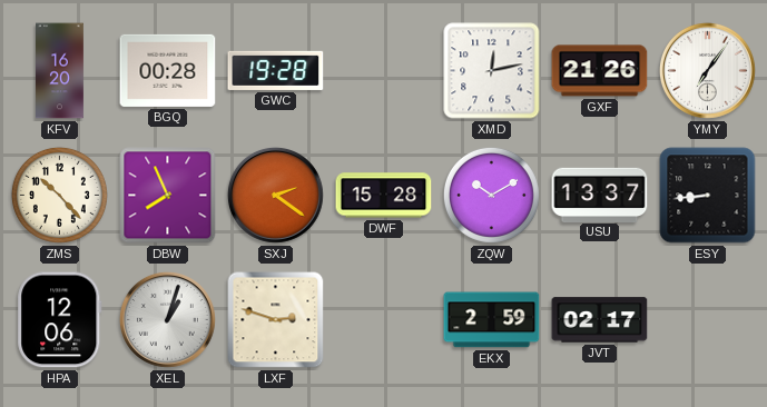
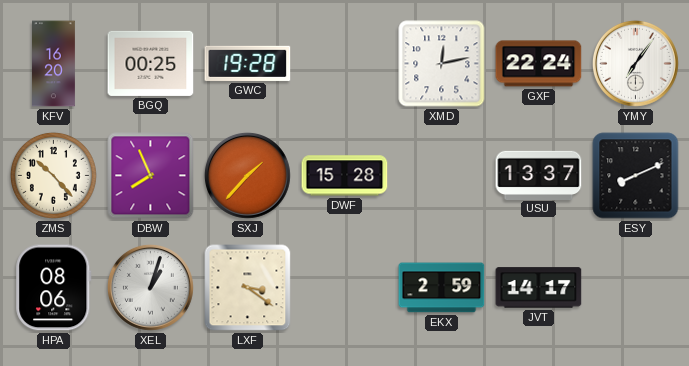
BGQ: 00:28 -> 00:25 (151, 63)
GXF: 21:26 -> 22:24 (539, 64)
SXJ: 2:21 -> 1:37 (247, 175)
ZQW: 10:10 -> none (491, 195)
ESY: 8:44 -> 8:11 (636, 176)
HPA: 12:06 -> 08:06 (54, 288)
LXF: 2:48 -> 3:21 (248, 288)
JVT: 02:17 -> 14:17 (539, 288)
